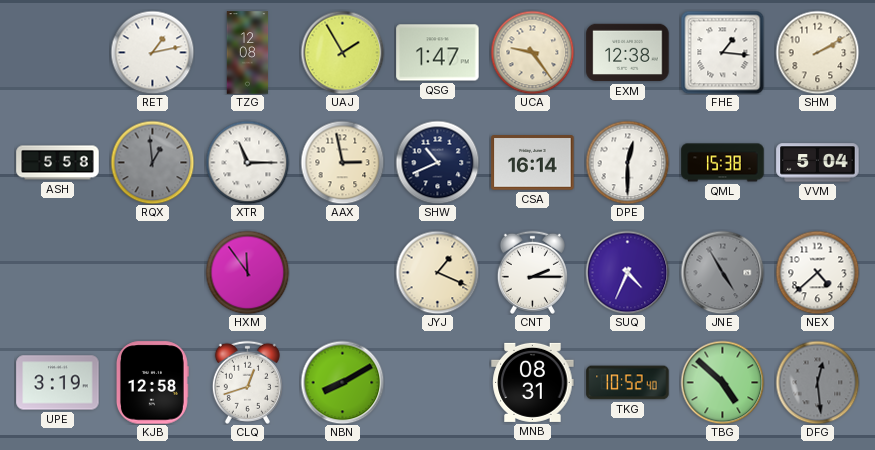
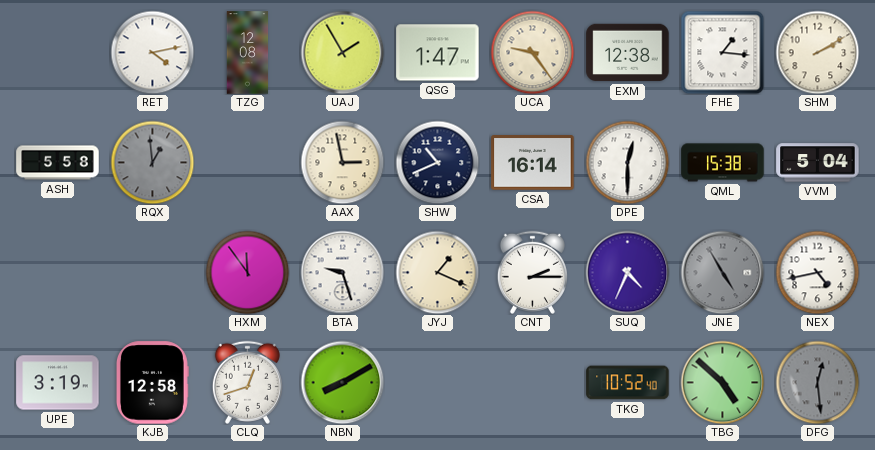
RET: 1:13 -> 4:13 (152, 52)
XTR: 11:15 -> none (247, 162)
BTA: none -> 9:27 (342, 272)
NEX: 4:38 -> 4:43 (817, 272)
MNB: 08:31 -> none (533, 382)
